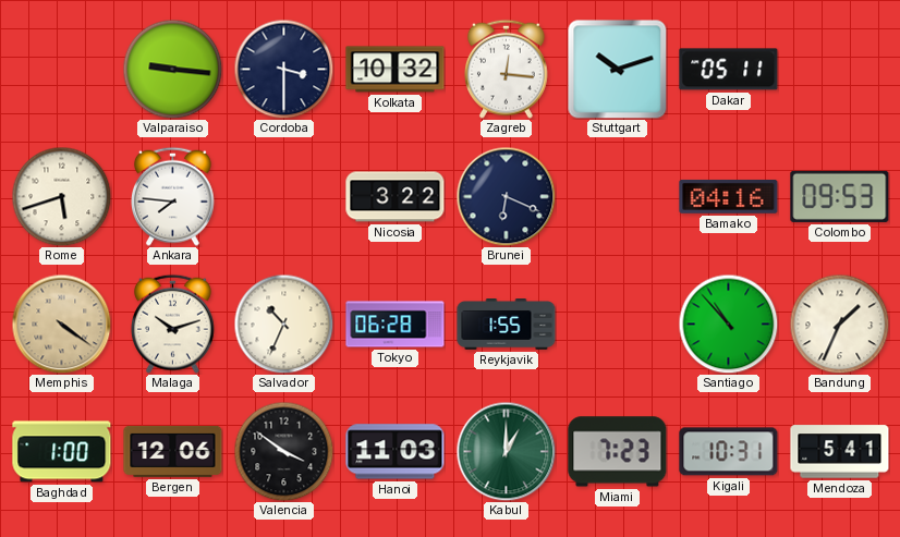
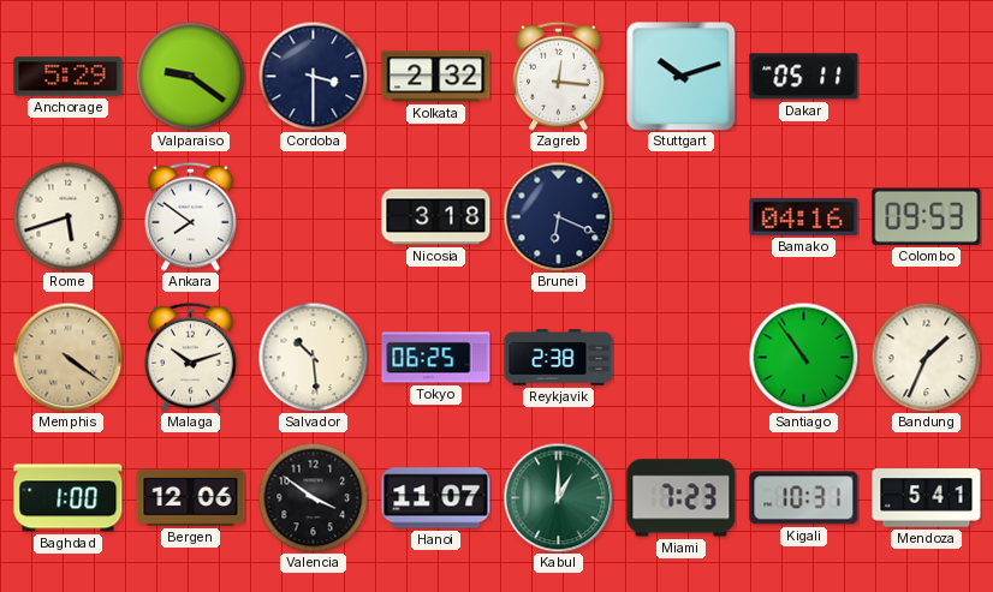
Anchorage: none -> 5:29 (69, 77)
Valparaiso: 9:16 -> 9:21 (190, 76)
Kolkata: 10:32 -> 2:32 (436, 77)
Ankara: 7:46 -> 7:51 (191, 216)
Nicosia: 3:22 -> 3:18 (436, 217)
Salvador: 10:34 -> 10:29 (313, 357)
Tokyo: 06:28 -> 06:25 (436, 358)
Reykjavik: 1:55 -> 2:38 (559, 358)
Santiago: 10:53 -> 10:54 (803, 357)
Hanoi: 11:03 -> 11:07 (436, 498)
